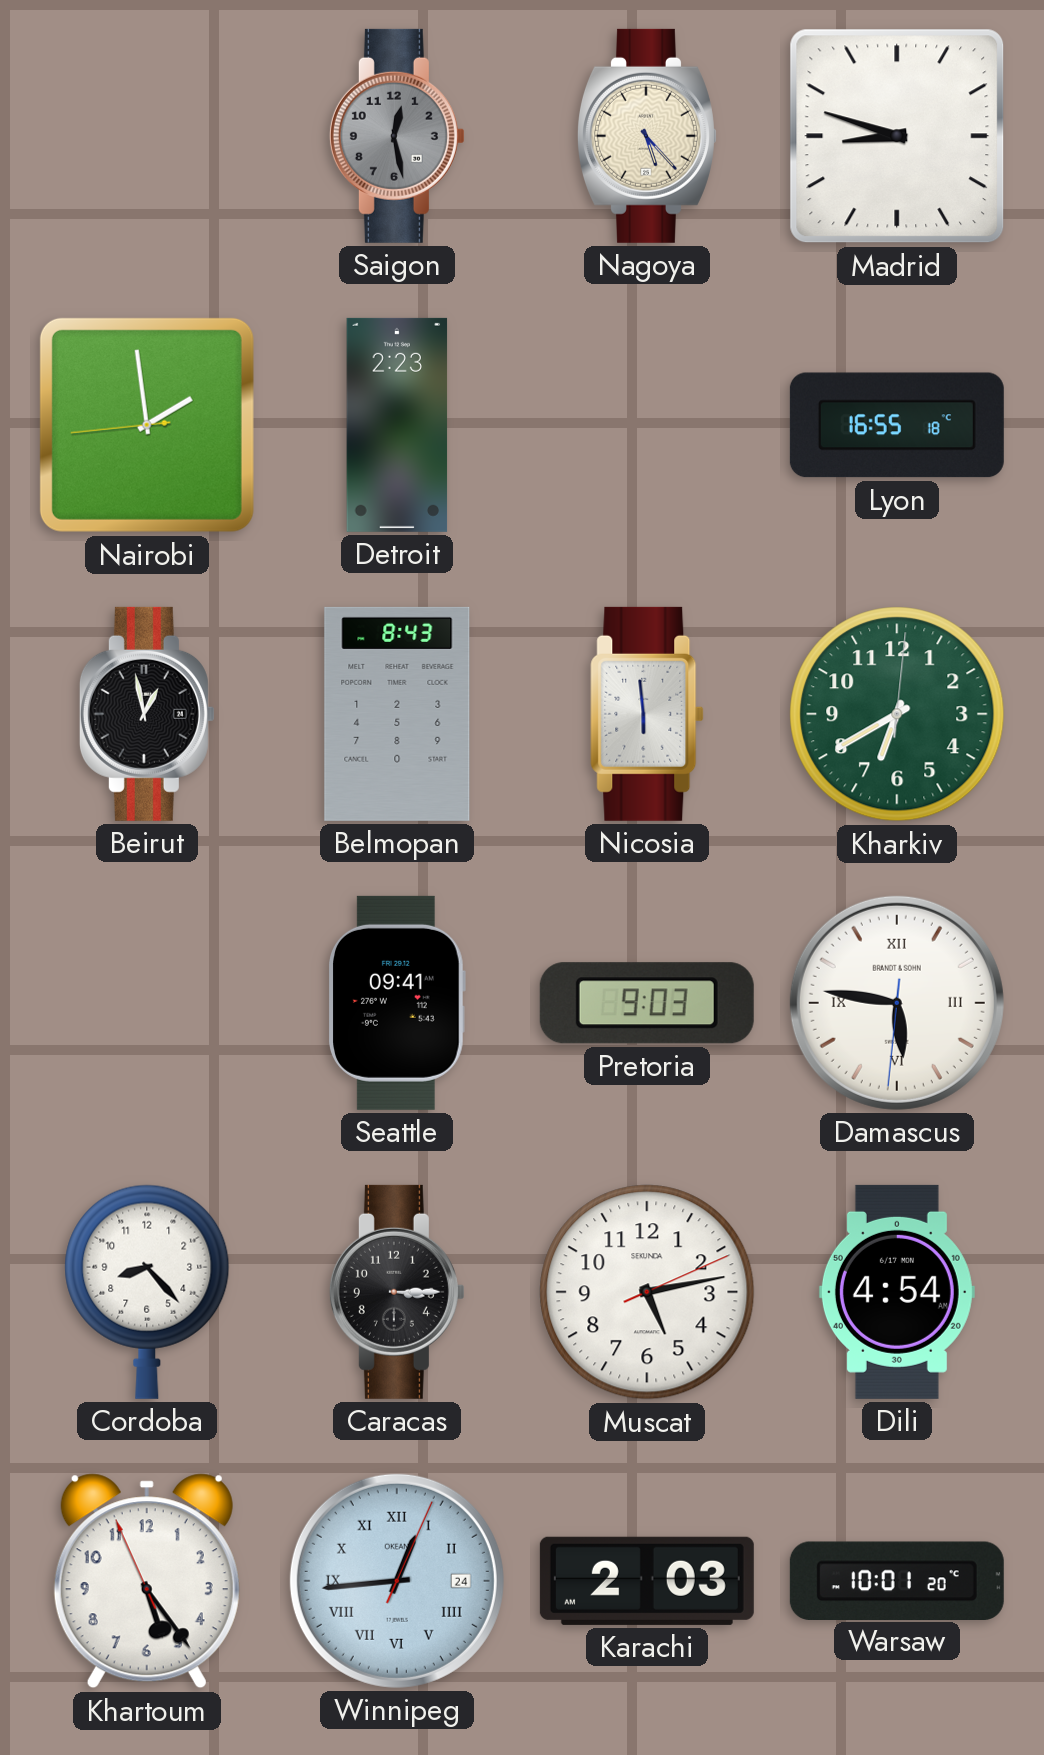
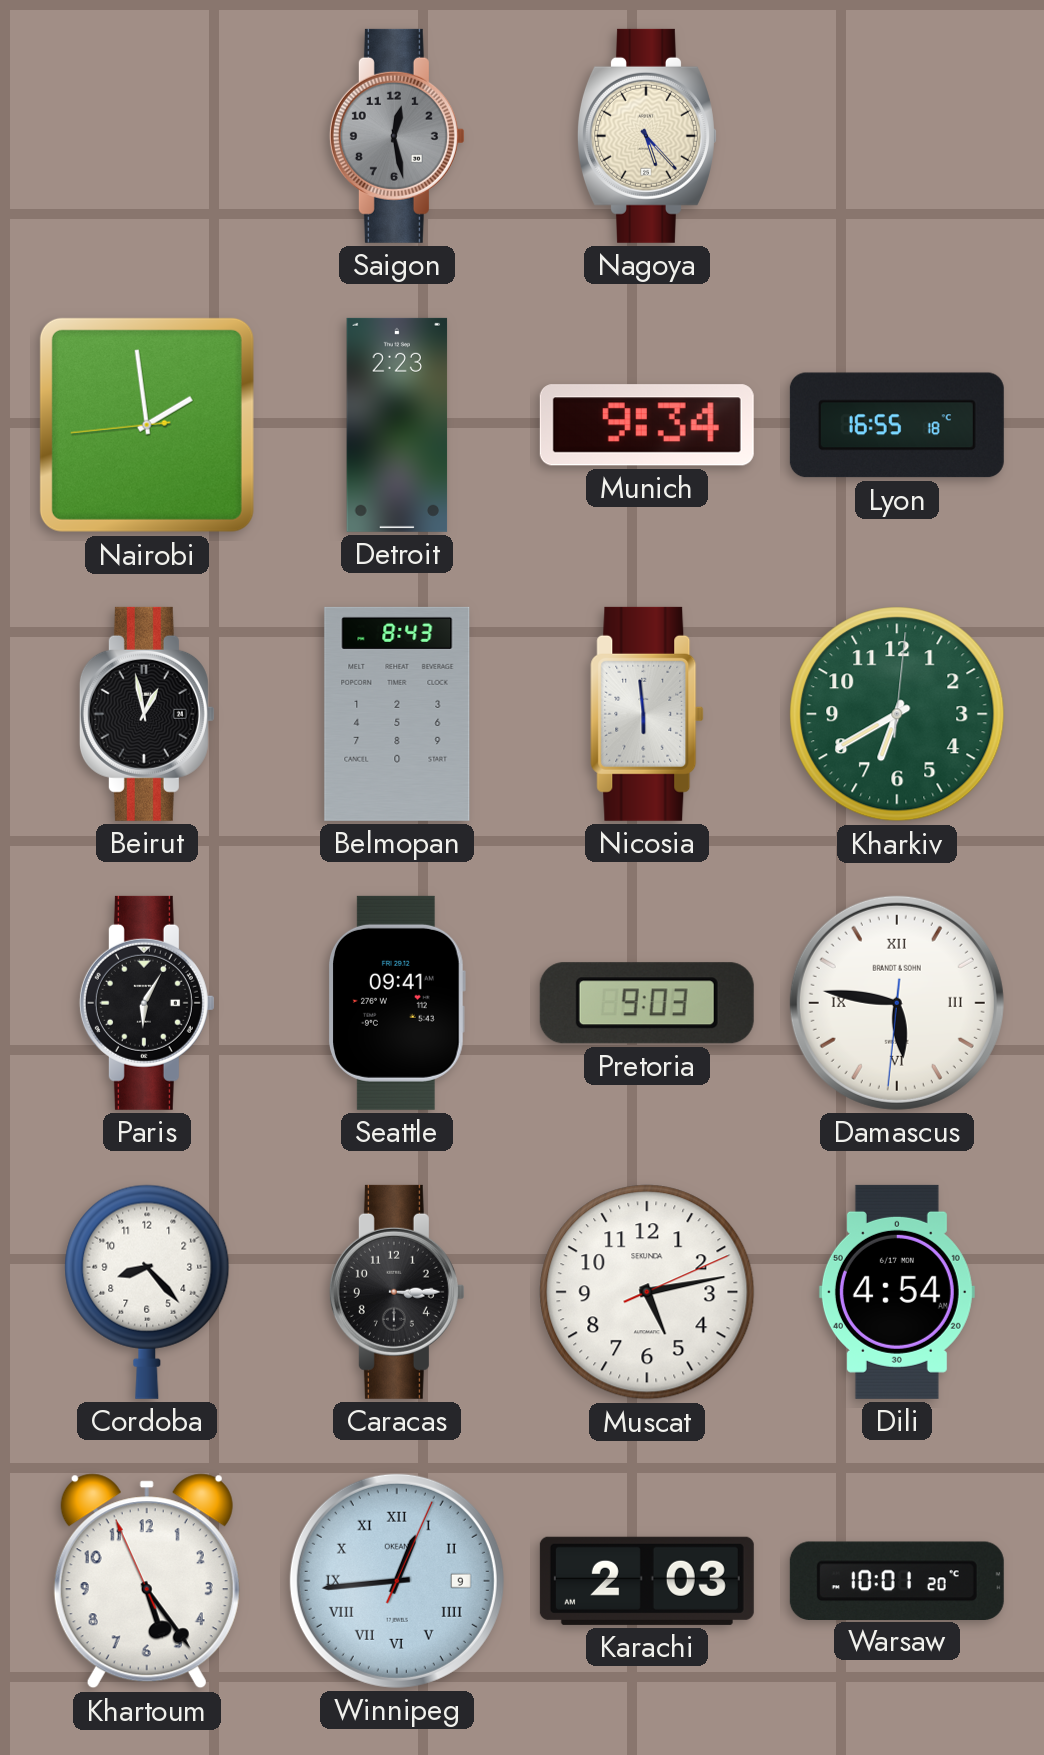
Madrid: 8:48 -> none (897, 136)
Munich: none -> 9:34 (647, 425)
Paris: none -> 6:05 (147, 1003)
Winnipeg date: 24 -> 9 (397, 1581)
